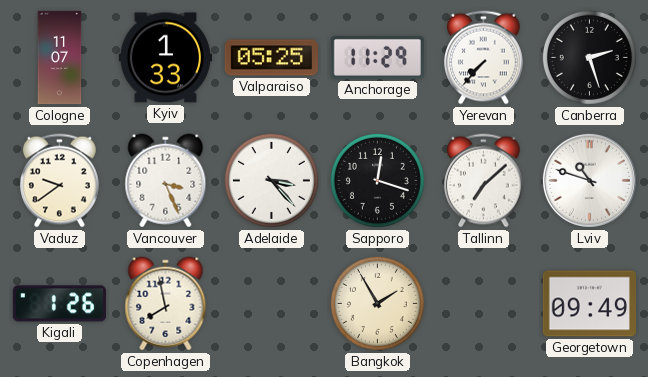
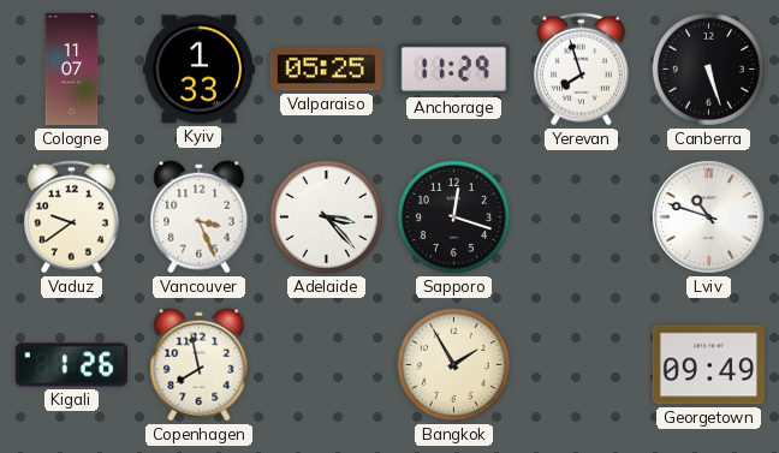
Yerevan: 7:37 -> 7:57 (582, 70)
Canberra: 2:27 -> 5:27 (708, 68)
Tallinn: 7:08 -> none (484, 181)
